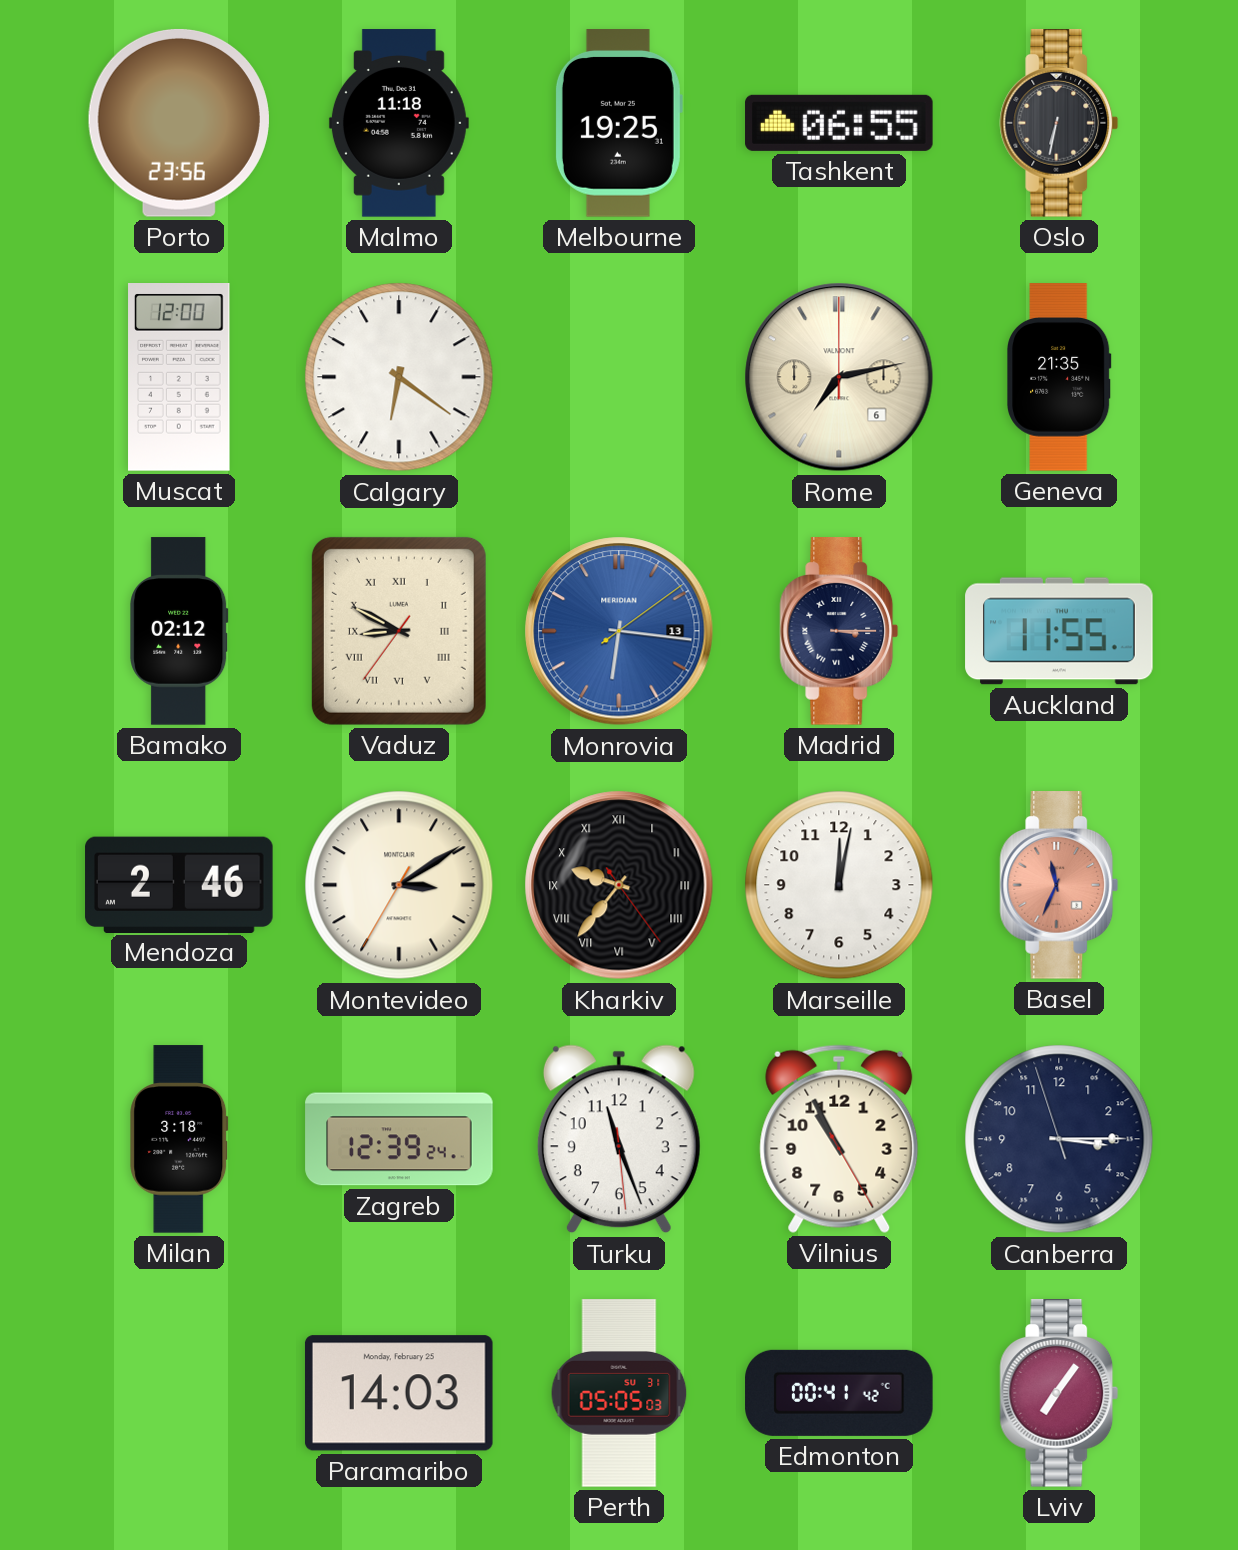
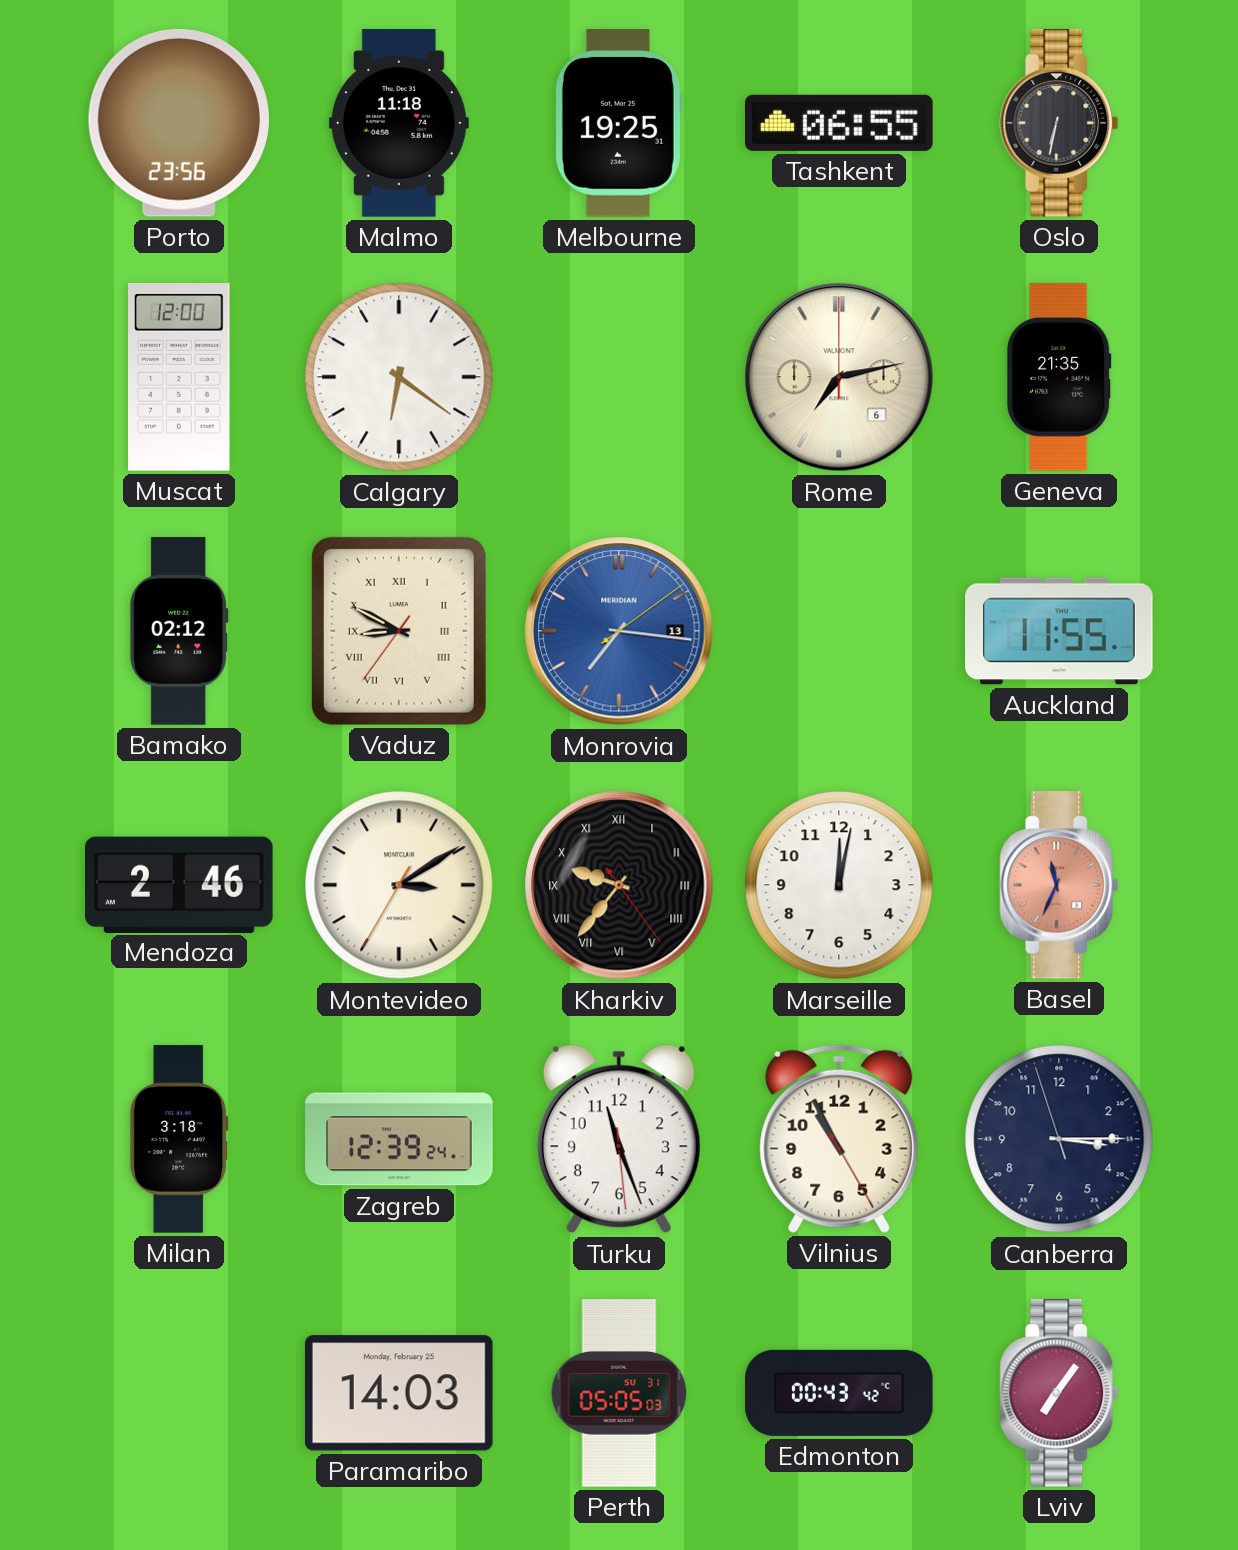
Monrovia: 6:16 -> 7:16 (619, 631)
Madrid: 3:15 -> none (839, 631)
Edmonton: 00:41 -> 00:43 (839, 1393)
